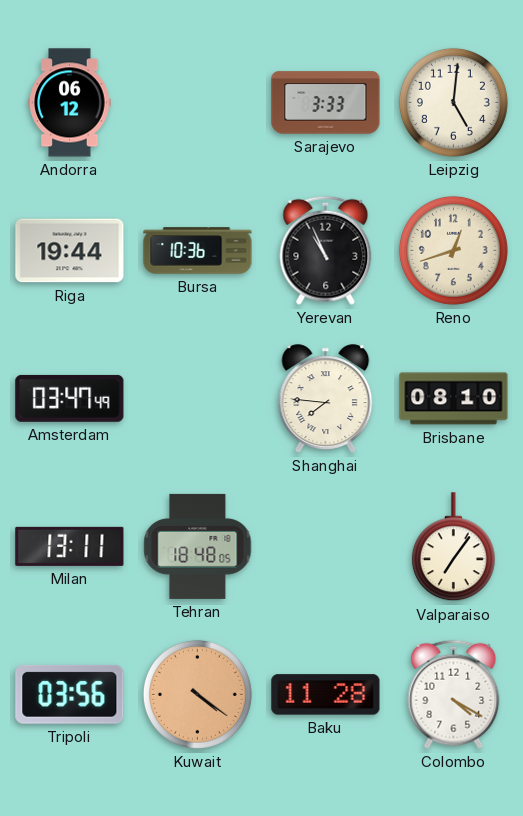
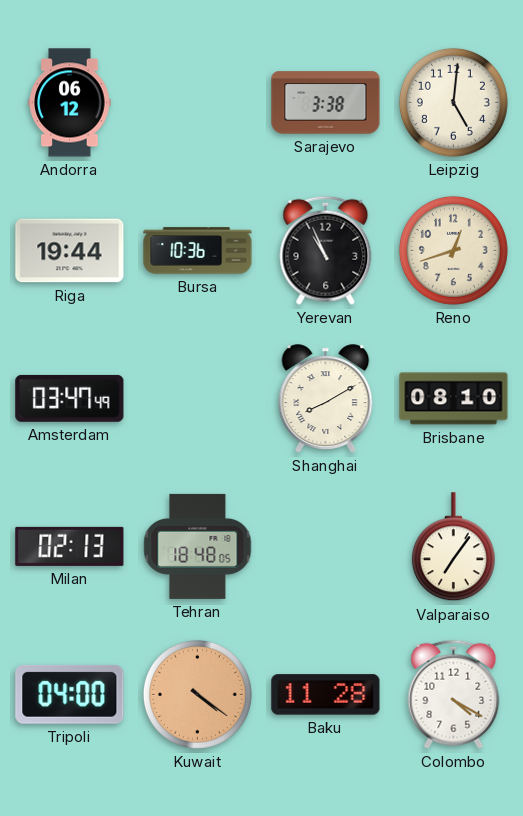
Sarajevo: 3:33 -> 3:38 (326, 103)
Shanghai: 7:46 -> 8:10 (326, 399)
Milan: 13:11 -> 02:13 (70, 546)
Tripoli: 03:56 -> 04:00 (70, 694)
